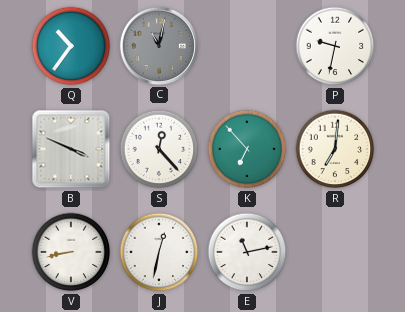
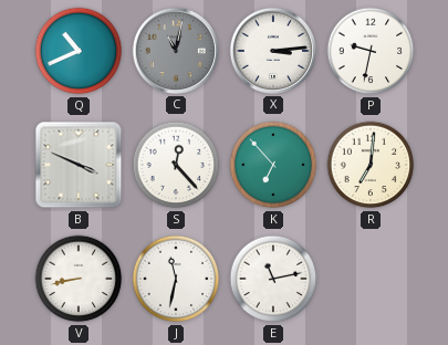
Q: 10:36 -> 10:41 (79, 51)
X: none -> 3:14 (273, 51)
J: 12:32 -> 11:32 (176, 279)
